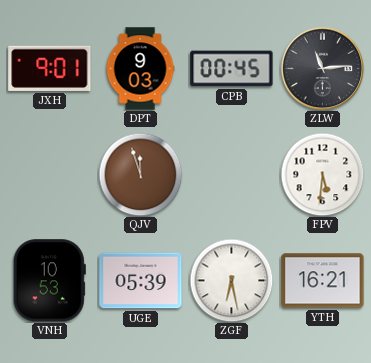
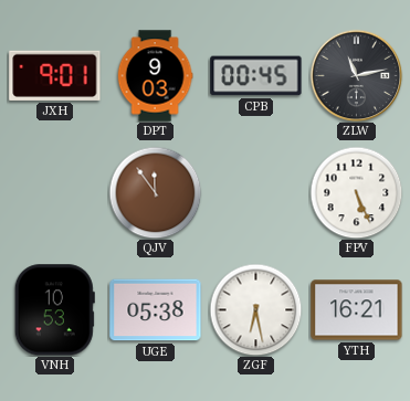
ZLW: 11:14 -> 11:13 (356, 75)
QJV: 11:57 -> 11:54 (155, 192)
FPV: 5:31 -> 5:26 (356, 192)
UGE: 05:39 -> 05:38 (156, 310)
